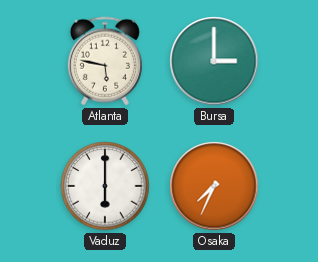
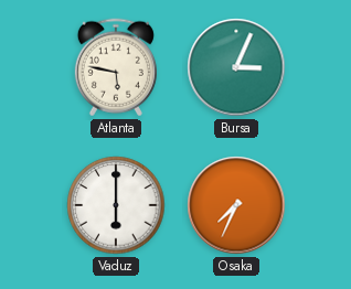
Bursa: 3:00 -> 3:04 (236, 67)
